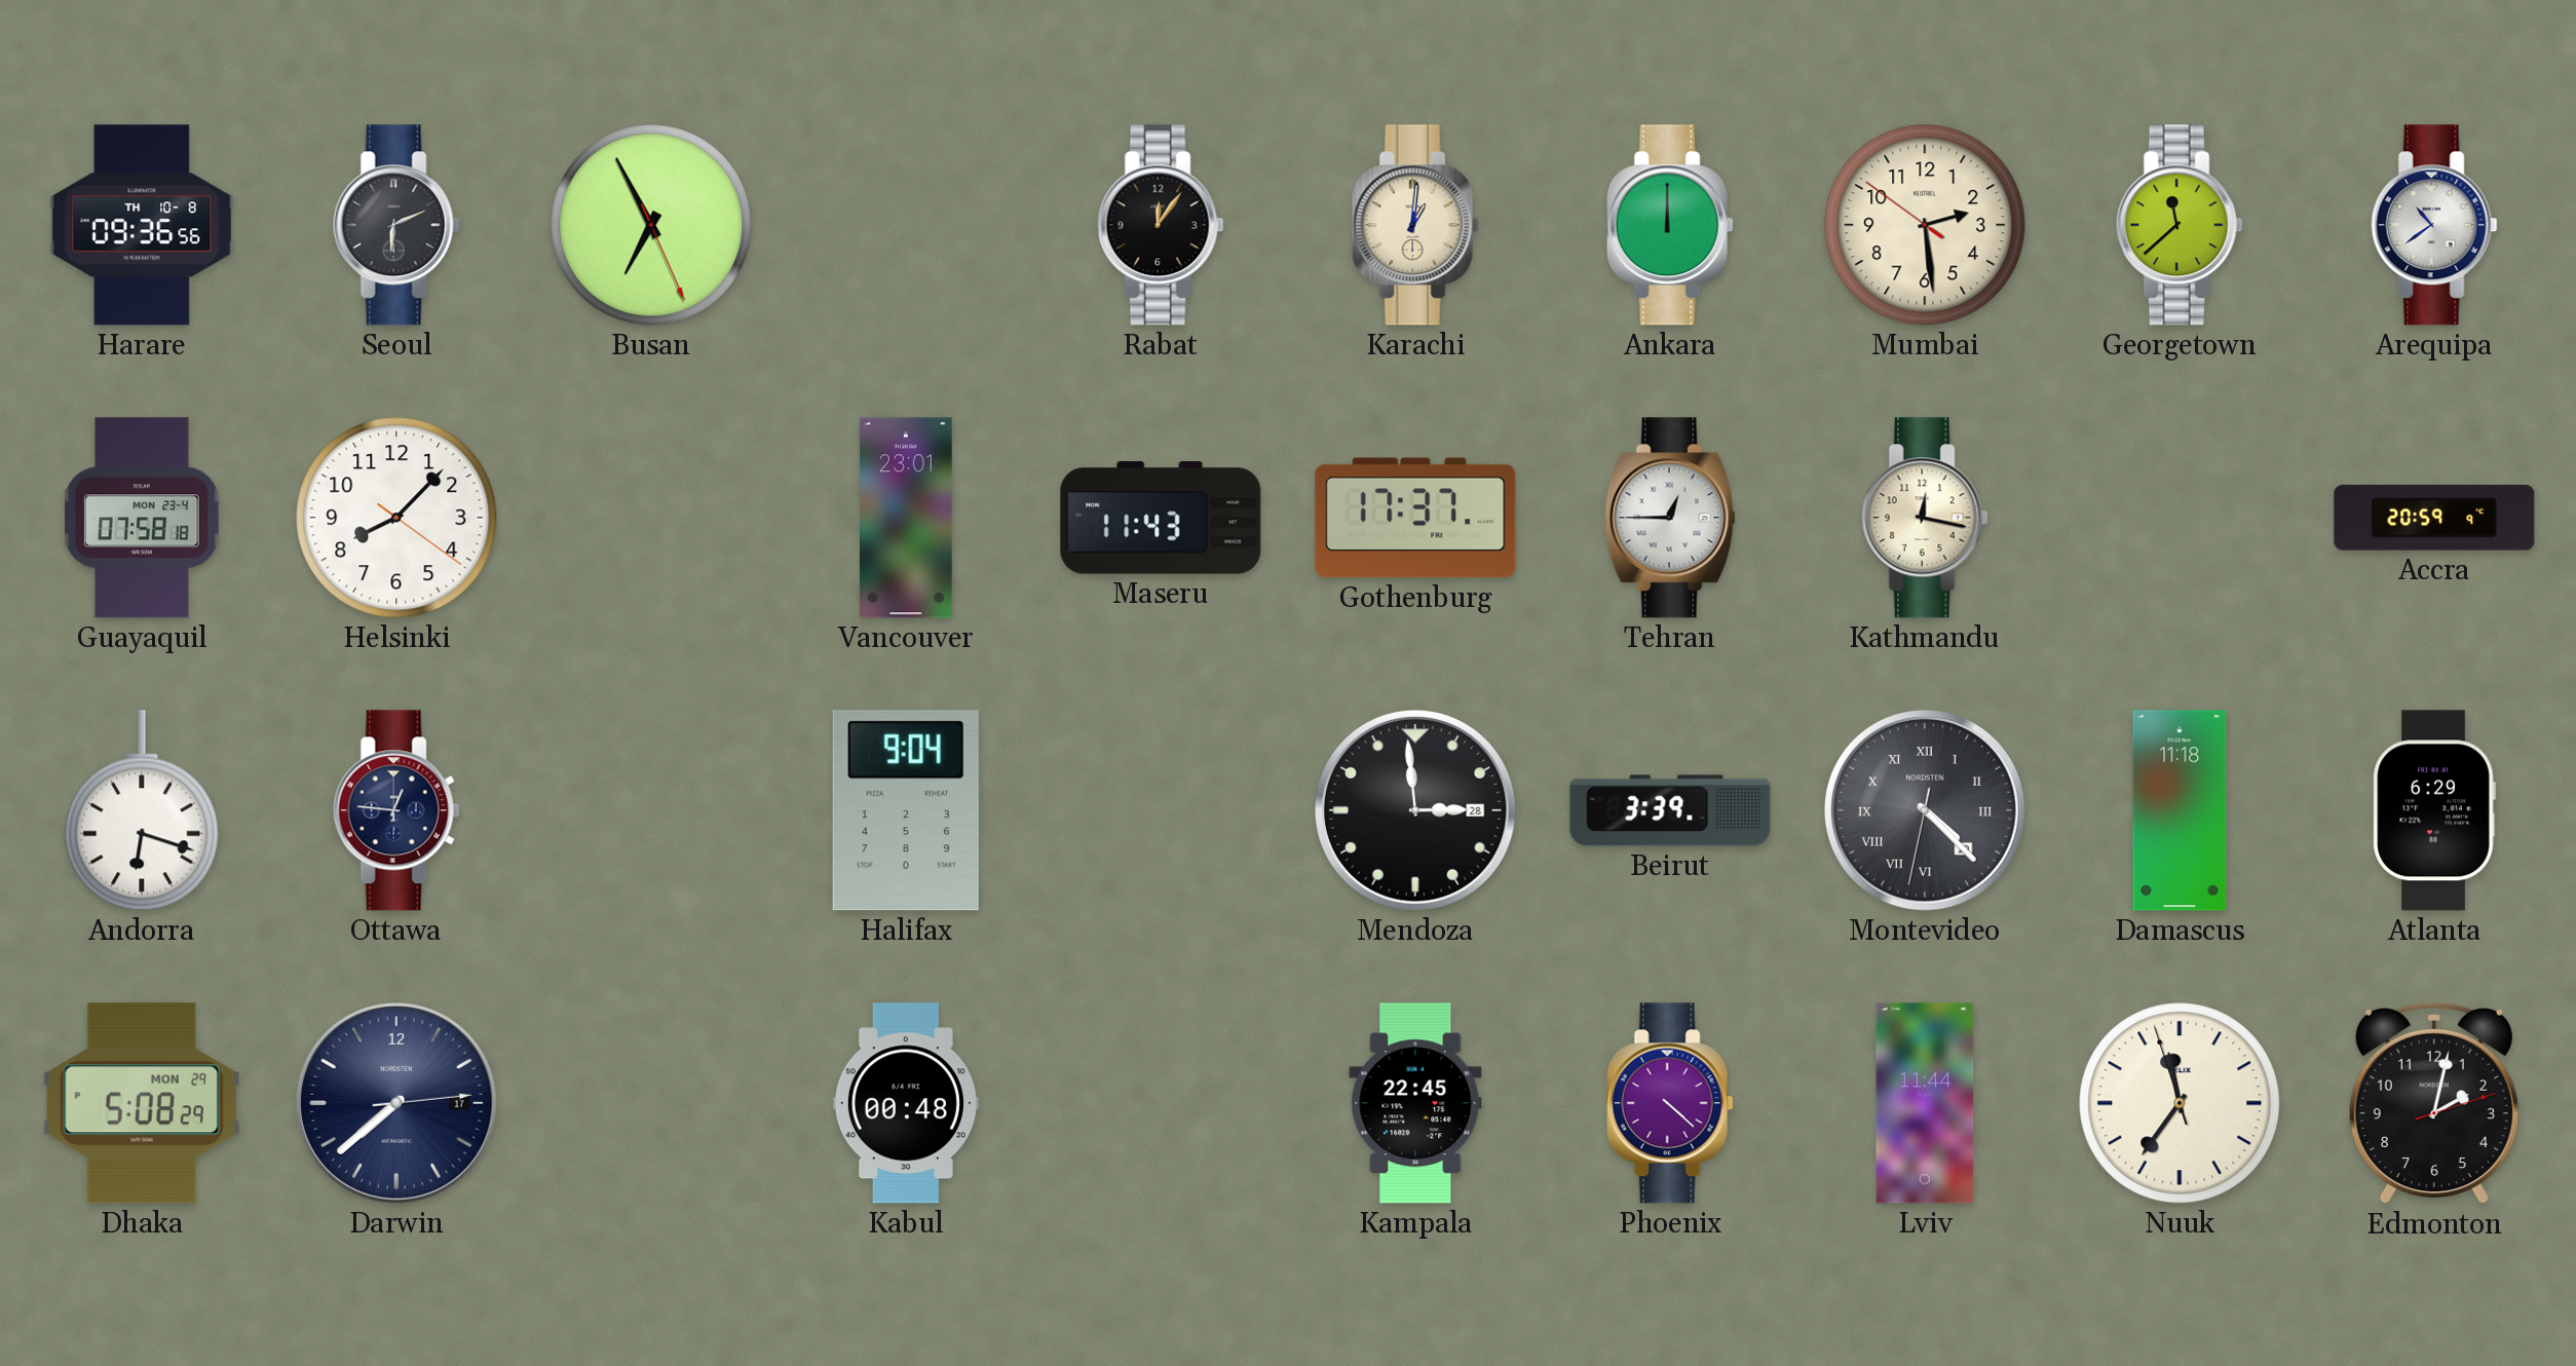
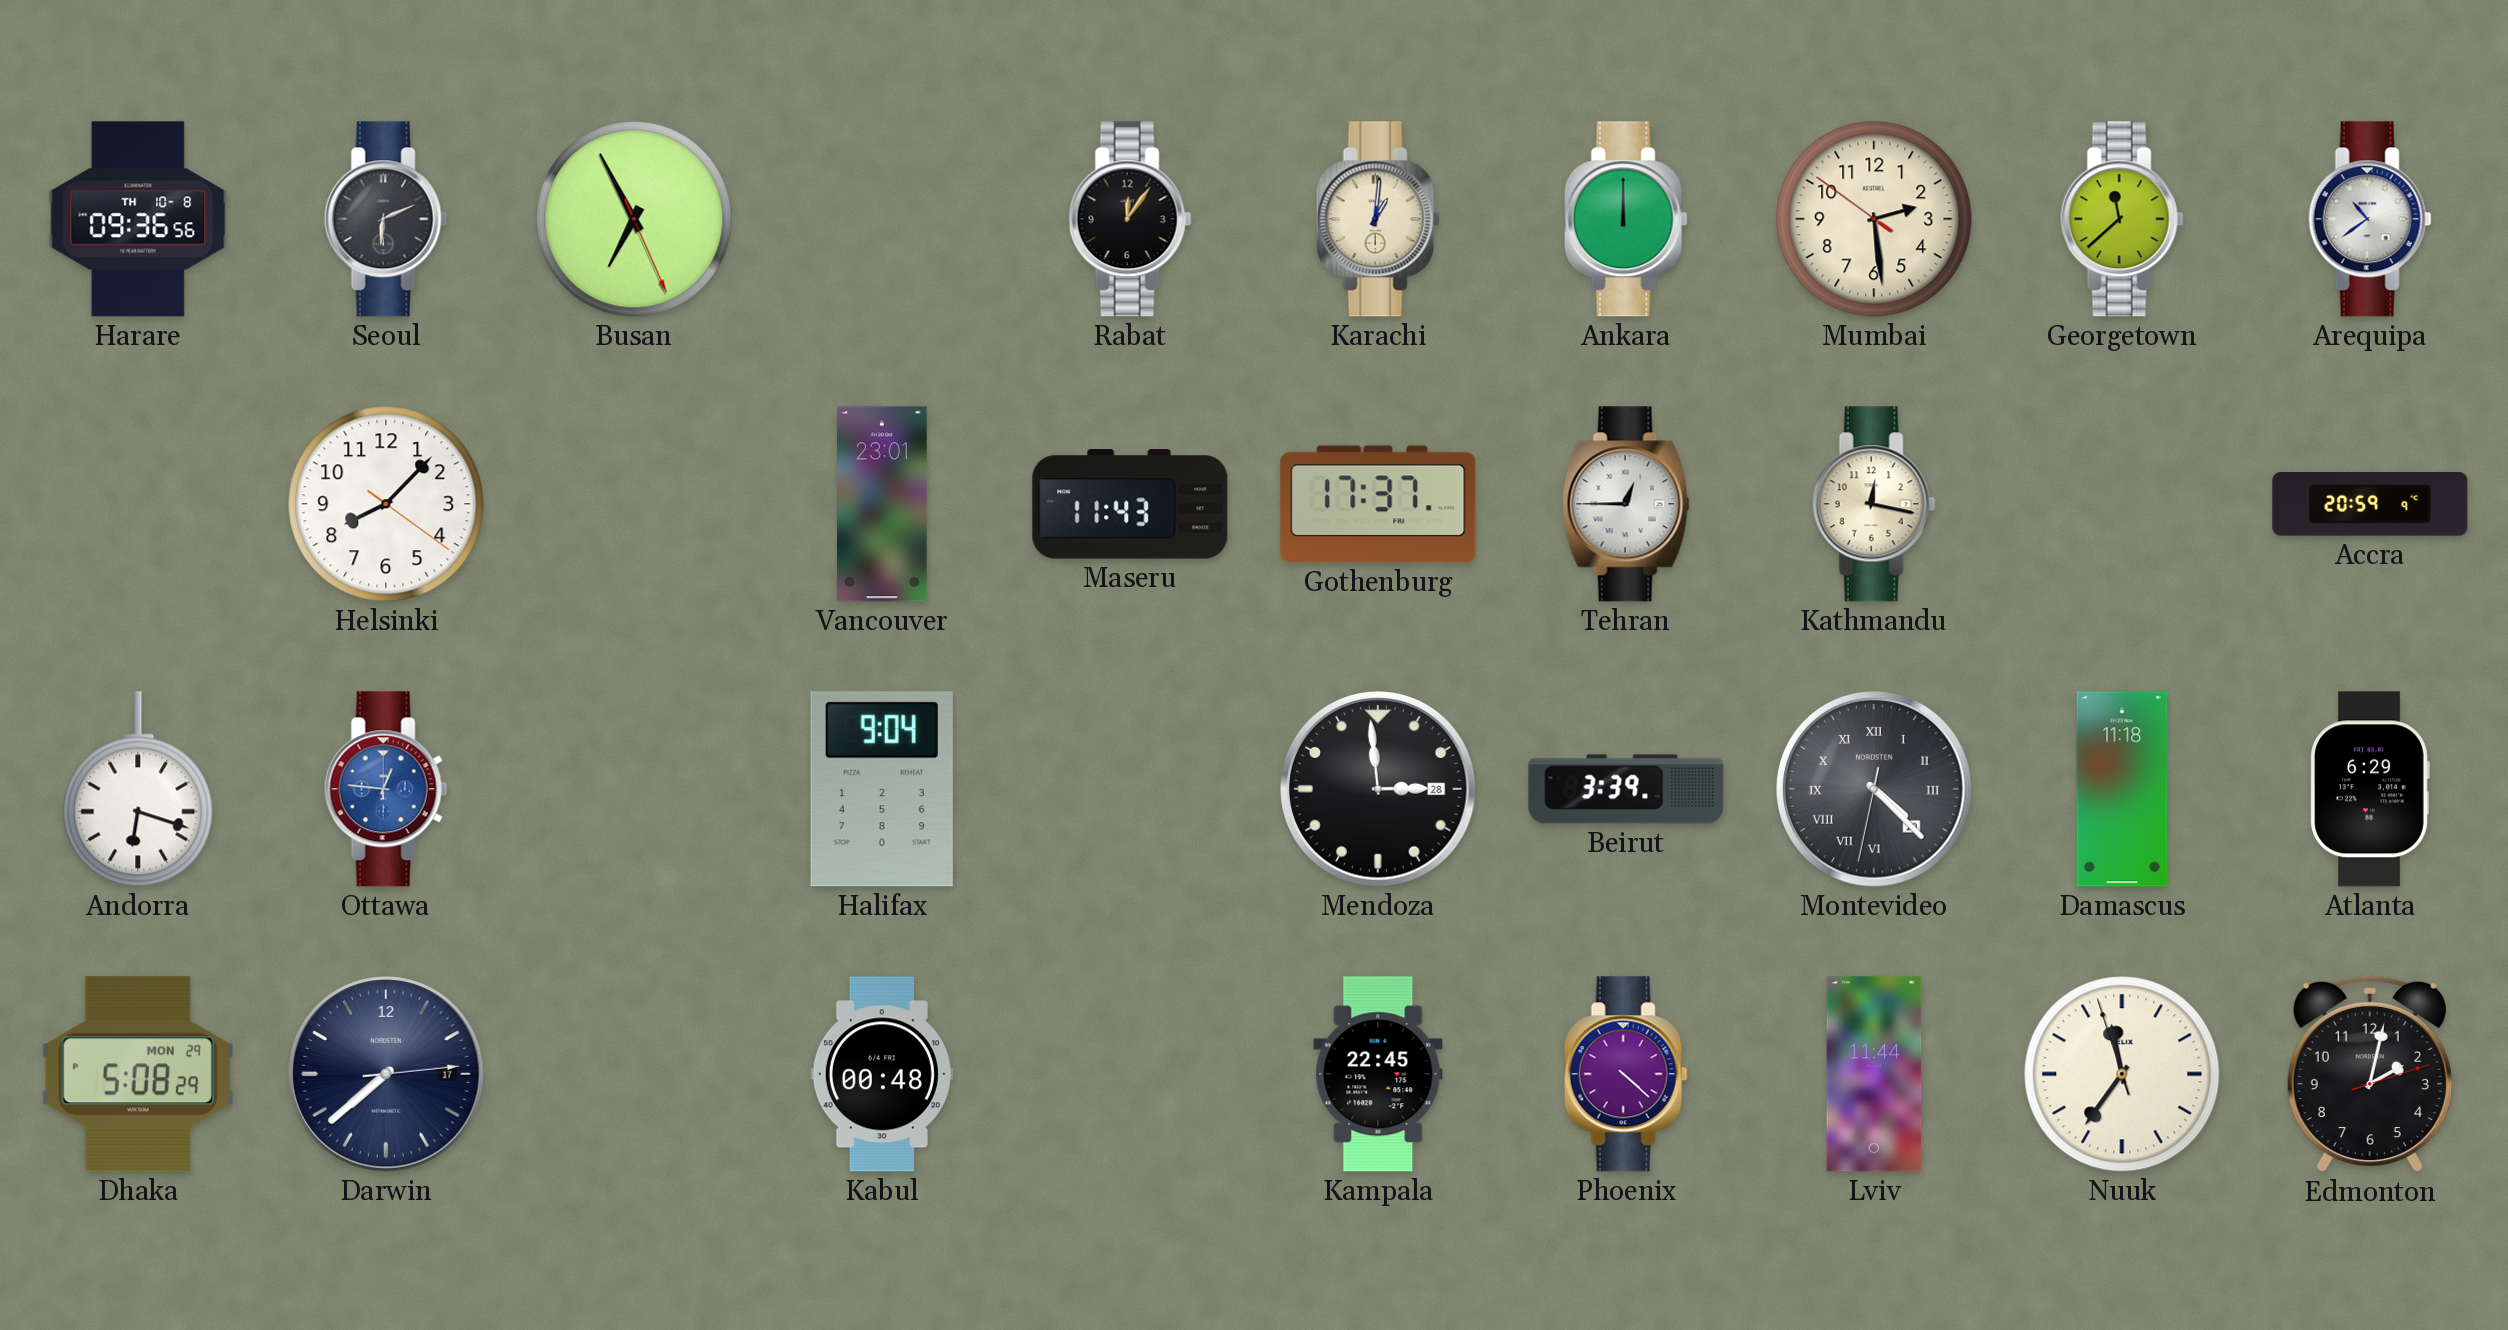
Guayaquil: 07:58 -> none (142, 518)
Ottawa dial: navy -> blue (386, 789)
